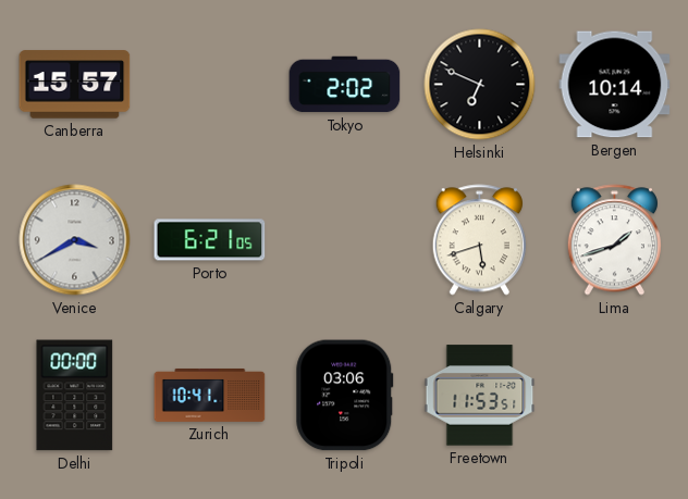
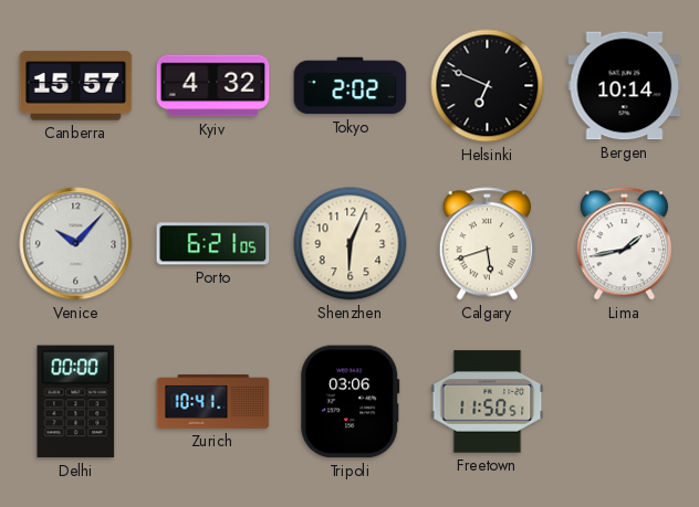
Kyiv: none -> 4:32 (213, 86)
Venice: 3:40 -> 10:07 (76, 244)
Shenzhen: none -> 6:04 (351, 244)
Lima: 1:42 -> 1:43 (624, 244)
Freetown: 11:53 -> 11:50 (488, 402)
